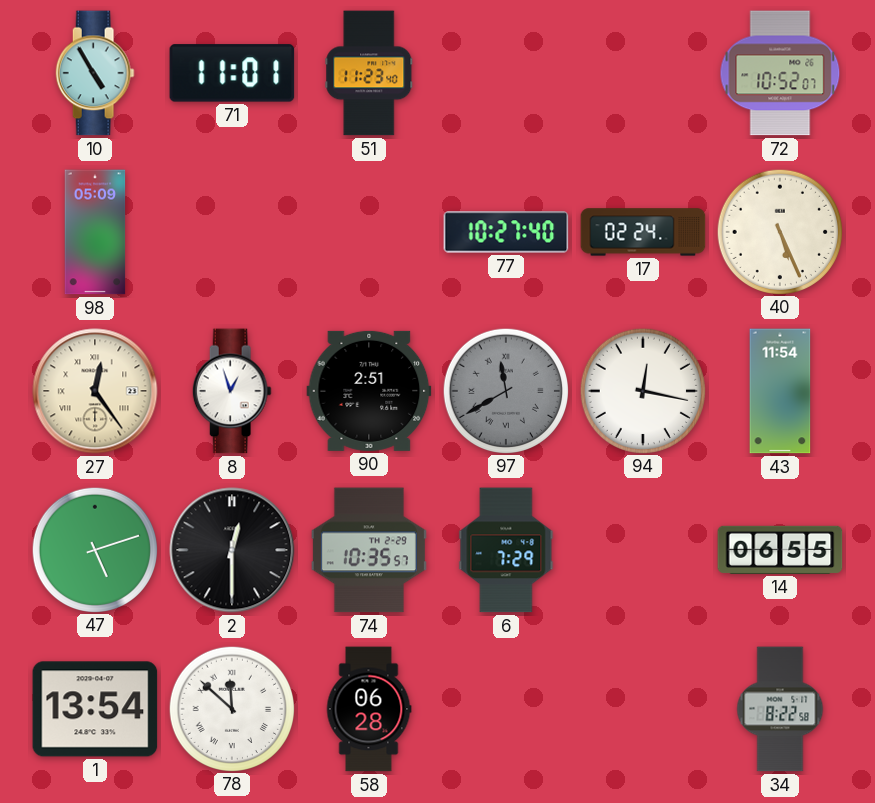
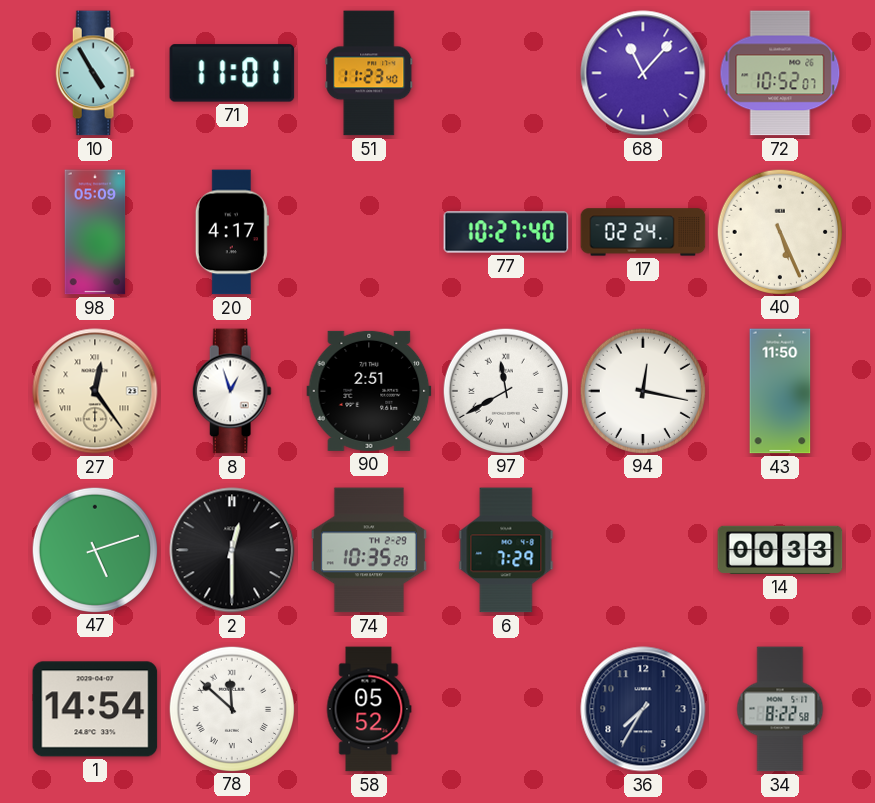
68: none -> 11:07 (643, 73)
20: none -> 4:17 (232, 232)
97 dial: grey -> white (505, 390)
43: 11:54 -> 11:50 (780, 391)
74: 10:35:57 -> 10:35:20 (369, 550)
14: 06:55 -> 00:33 (780, 550)
1: 13:54 -> 14:54 (95, 709)
58: 06:28 -> 05:52 (369, 709)
36: none -> 7:35 (643, 709)
